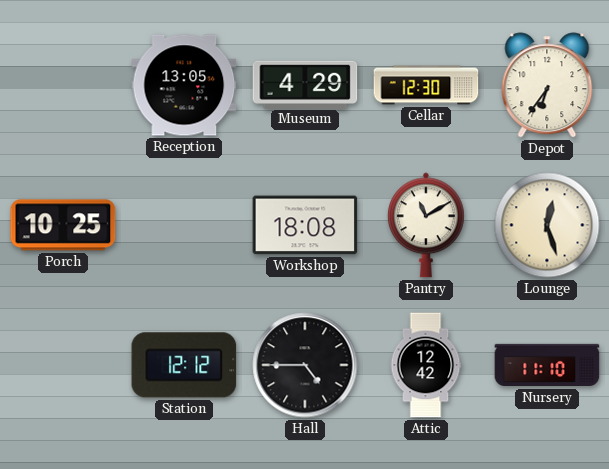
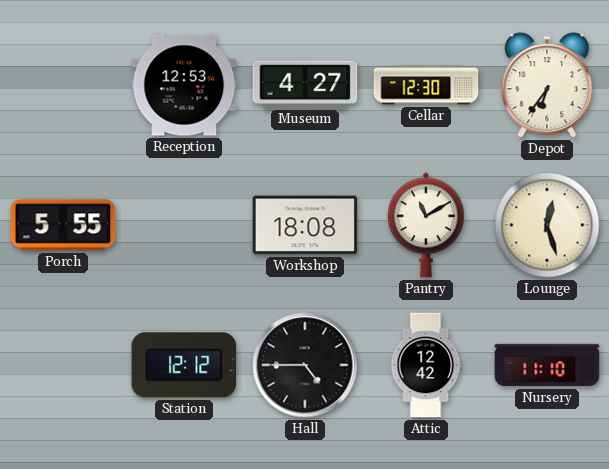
Reception: 13:05 -> 12:53 (184, 85)
Museum: 4:29 -> 4:27 (305, 84)
Porch: 10:25 -> 5:55 (63, 225)
